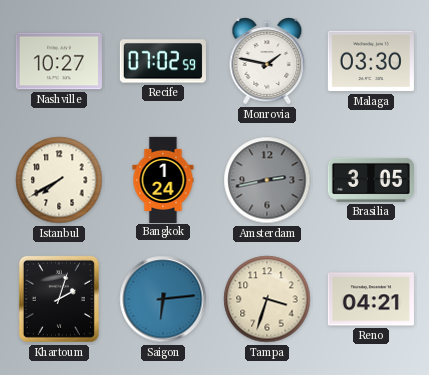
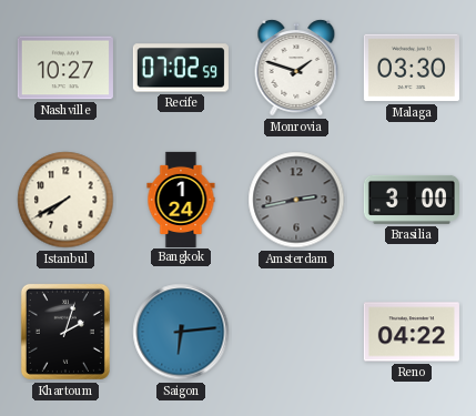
Monrovia: 1:47 -> 1:48 (296, 68)
Brasilia: 3:05 -> 3:00 (412, 200)
Tampa: 3:33 -> none (267, 299)
Reno: 04:21 -> 04:22 (412, 332)
